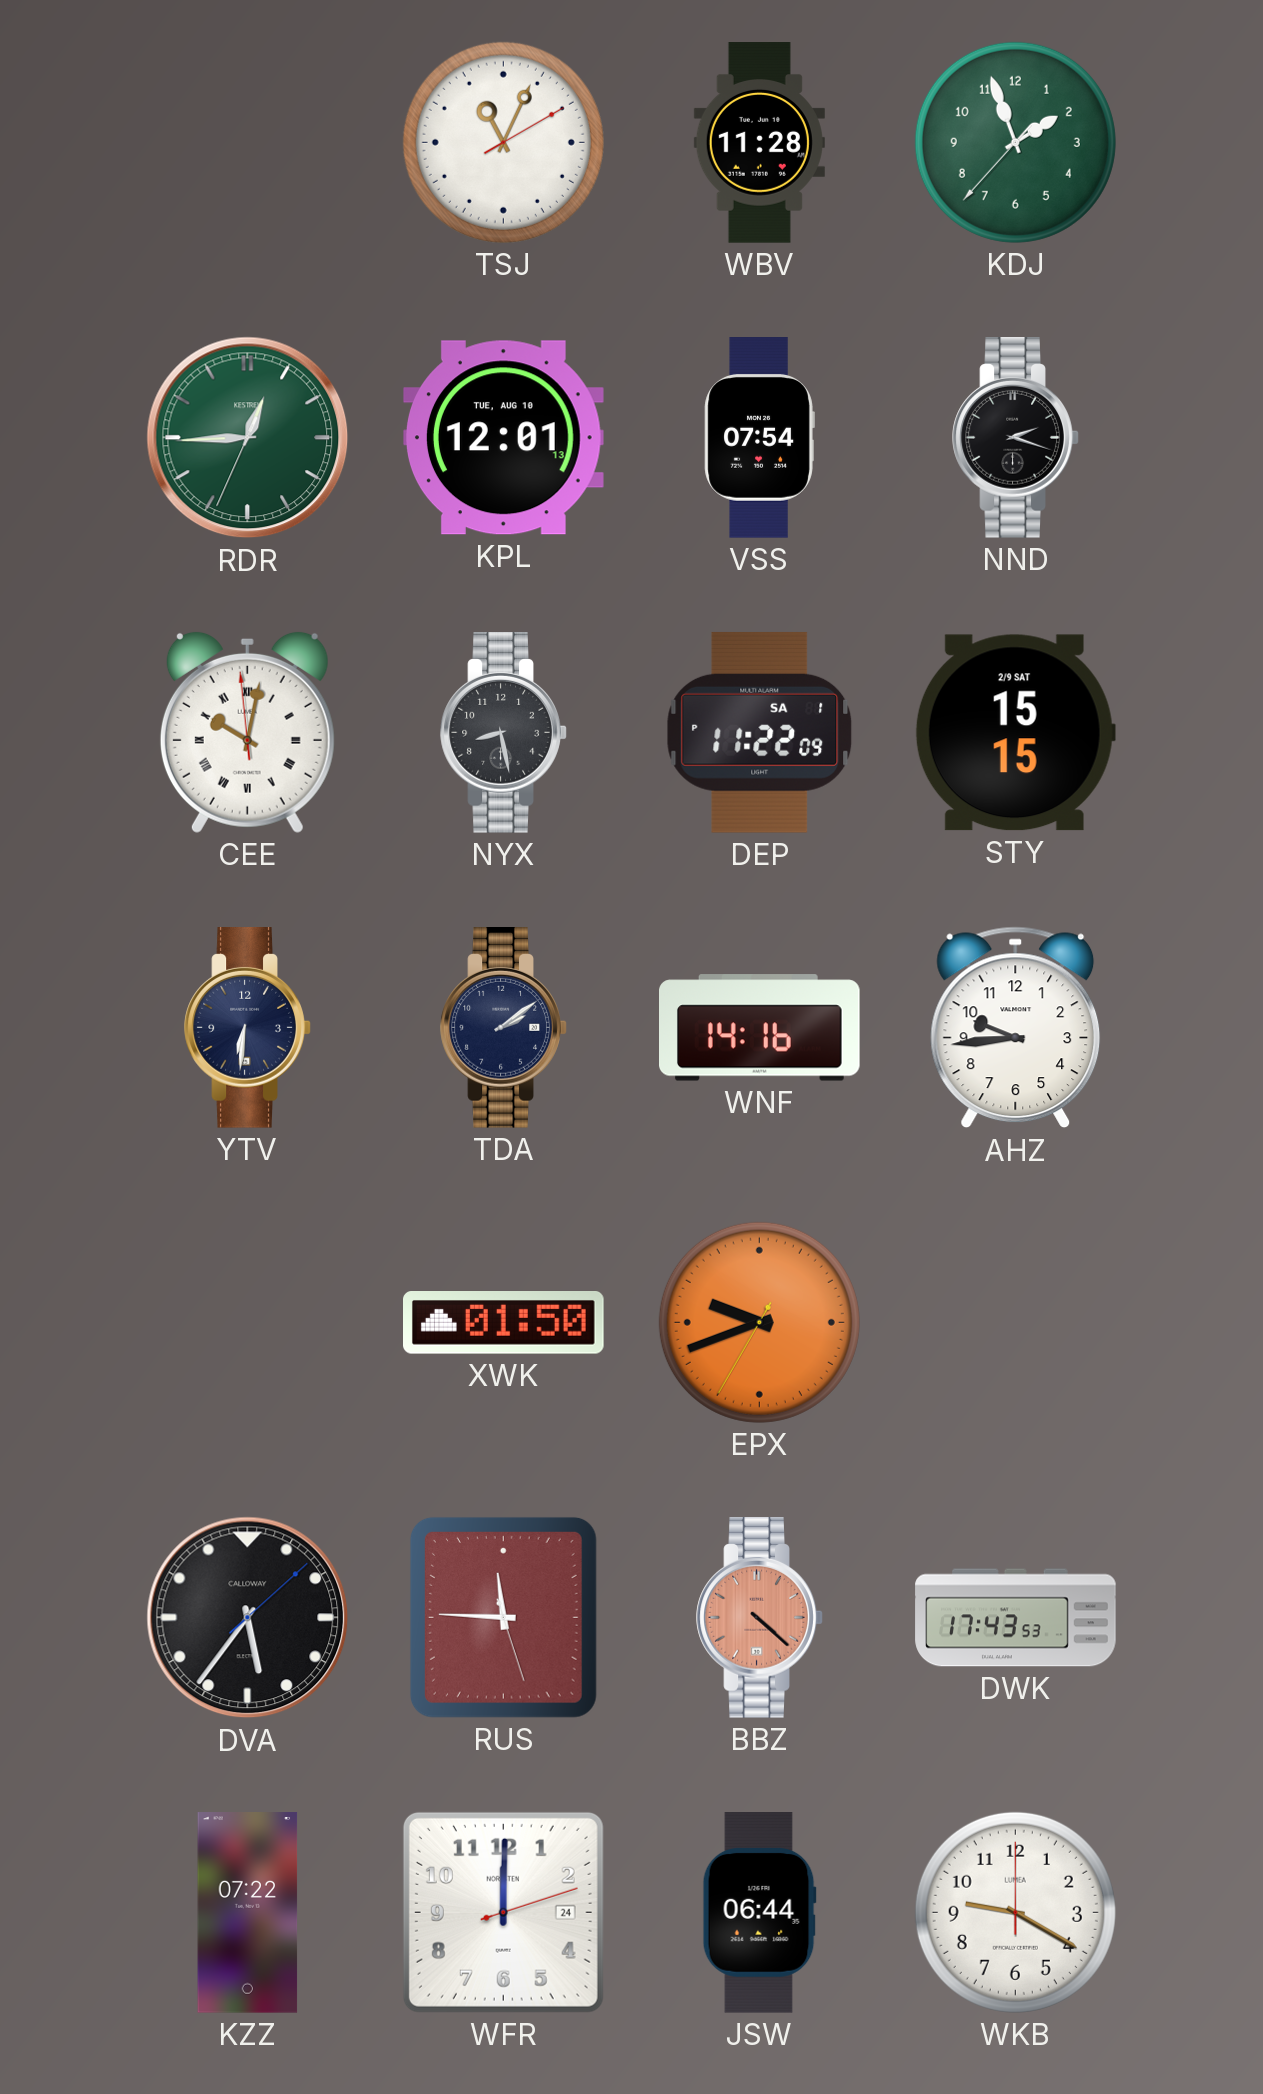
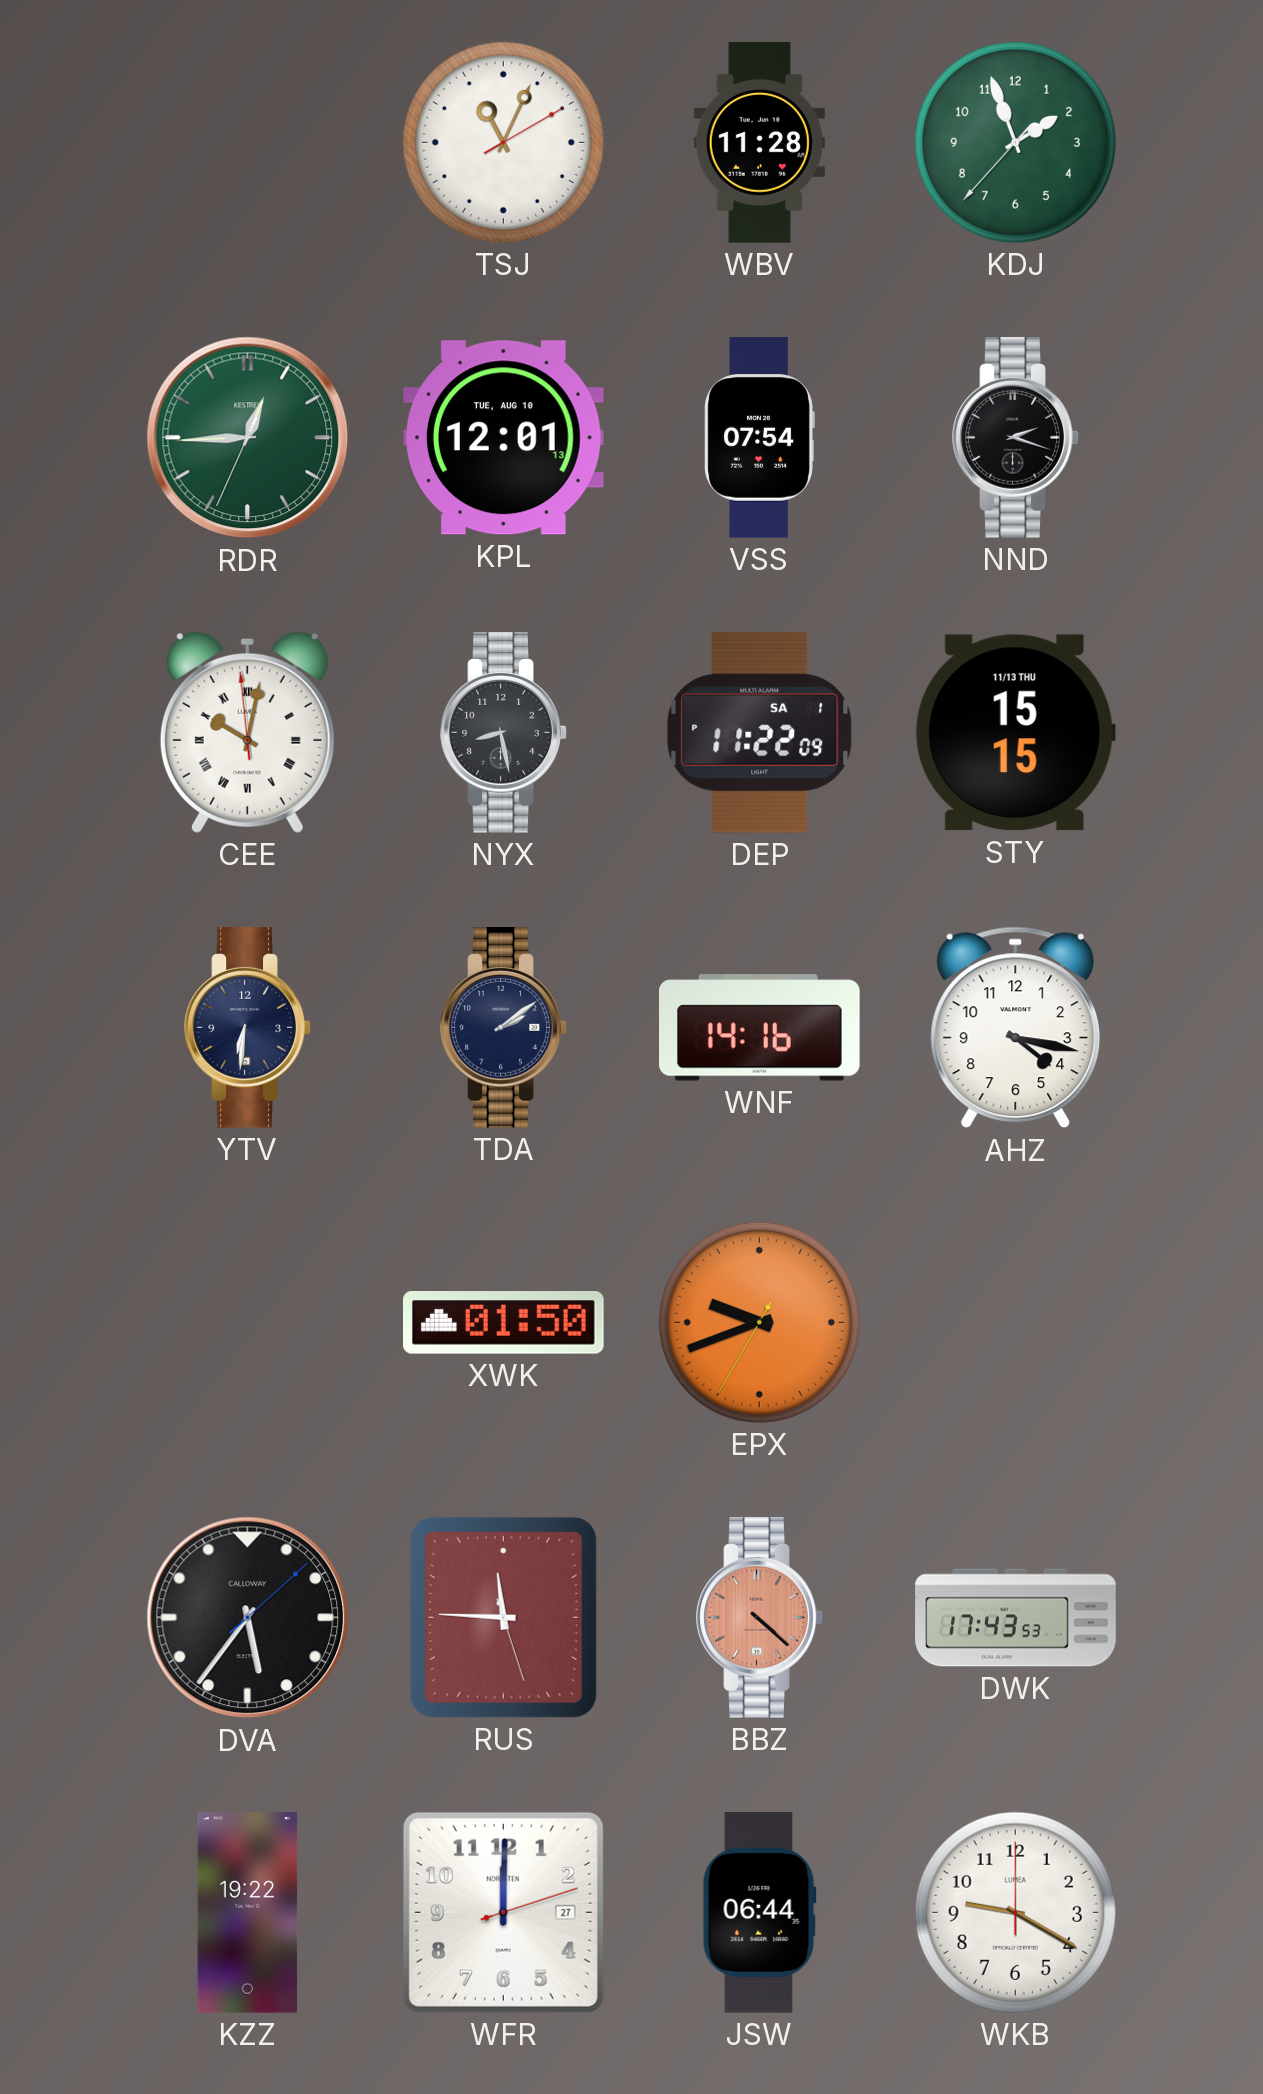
STY date: 2/9 SAT -> 11/13 THU (1015, 733)
AHZ: 9:44 -> 4:17 (1016, 1028)
KZZ: 07:22 -> 19:22 (248, 1913)
WFR date: 24 -> 27 (503, 1912)
